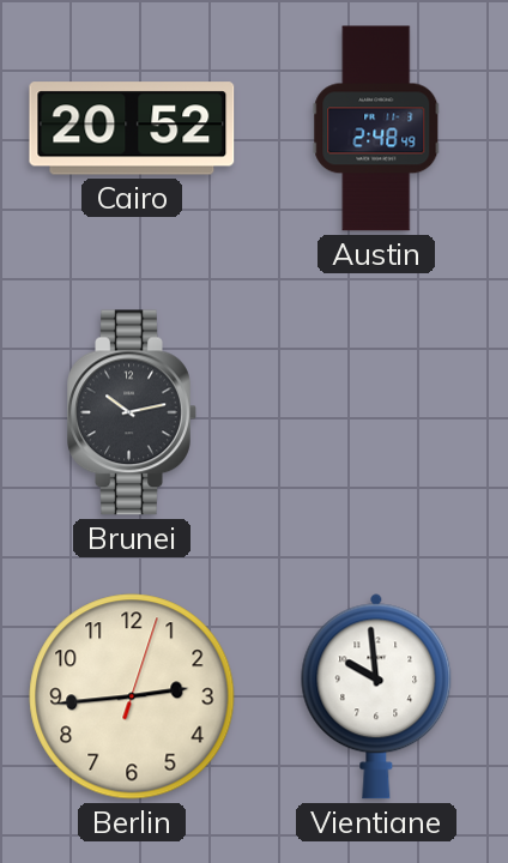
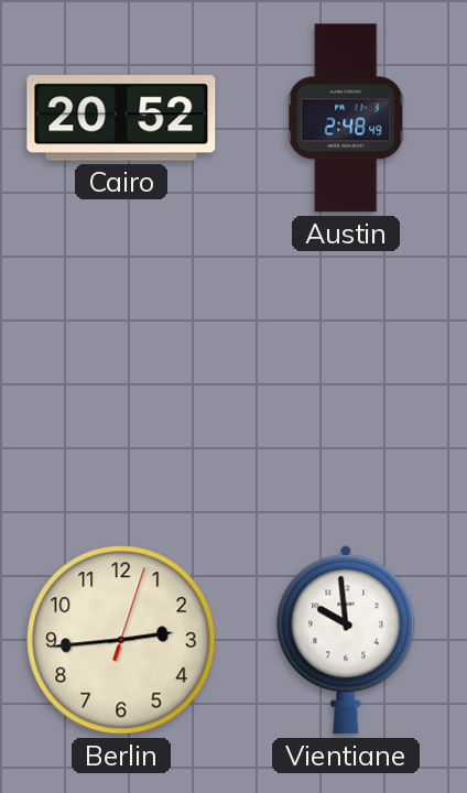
Brunei: 10:13 -> none (132, 412)
